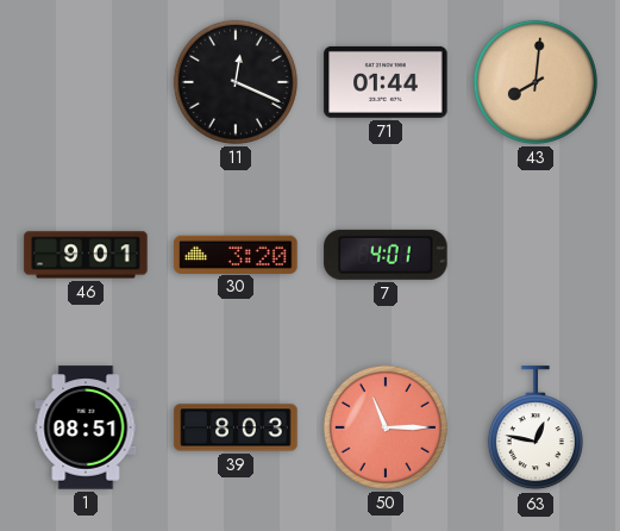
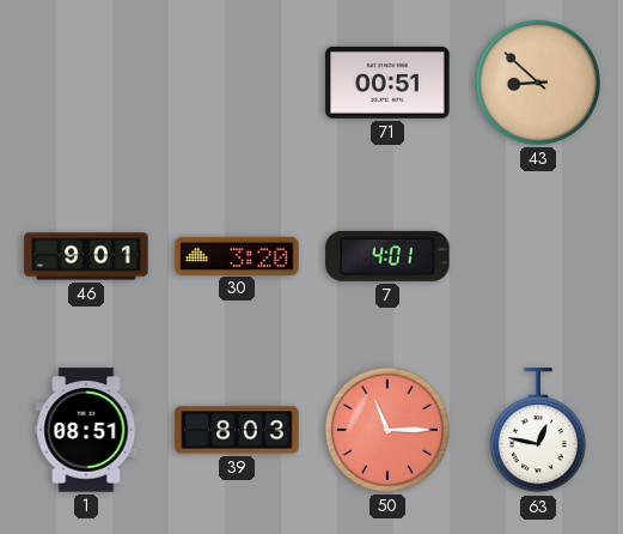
11: 12:19 -> none (236, 82)
71: 01:44 -> 00:51 (387, 83)
43: 8:01 -> 8:52 (538, 83)
